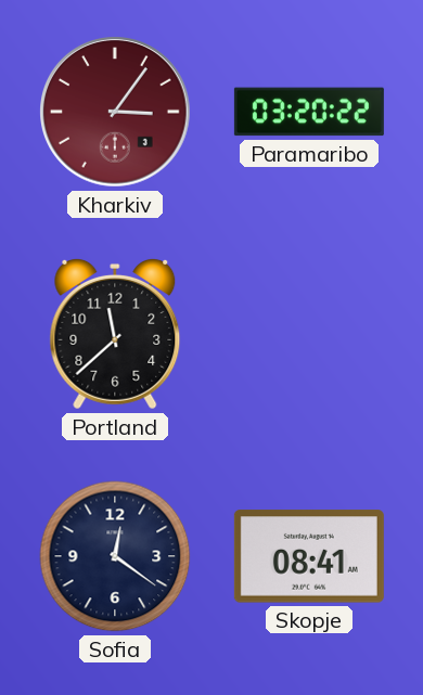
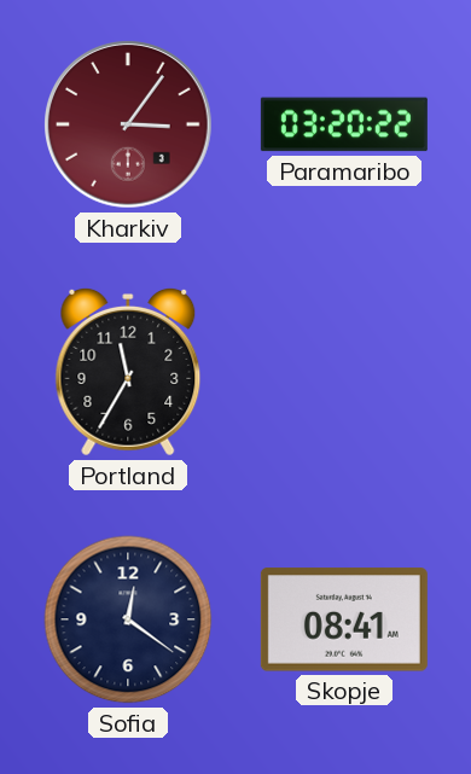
Portland: 11:38 -> 11:35 (128, 372)
